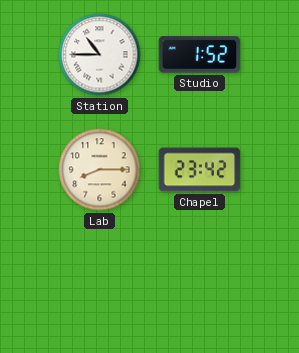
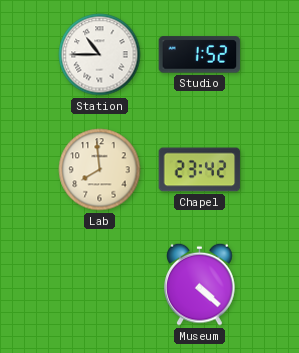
Lab: 8:15 -> 7:59 (100, 170)
Museum: none -> 4:22 (200, 284)
